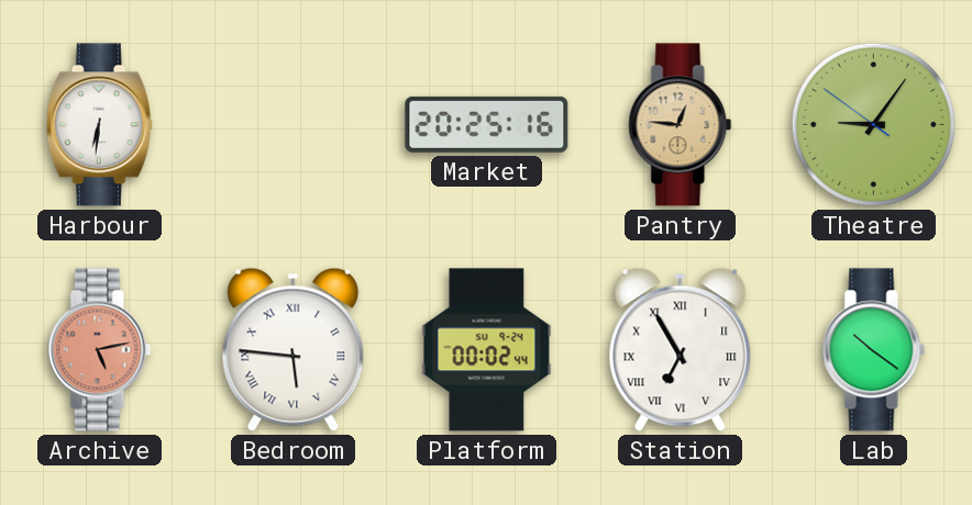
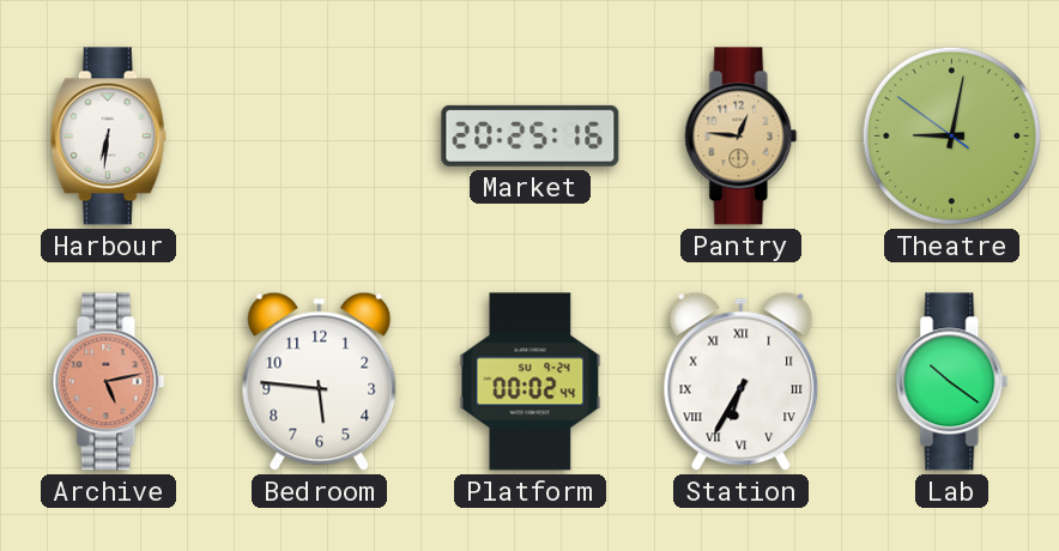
Theatre: 9:05 -> 9:01 (951, 135)
Bedroom numerals: Roman -> Arabic (320, 381)
Station: 6:55 -> 6:35 (742, 381)
